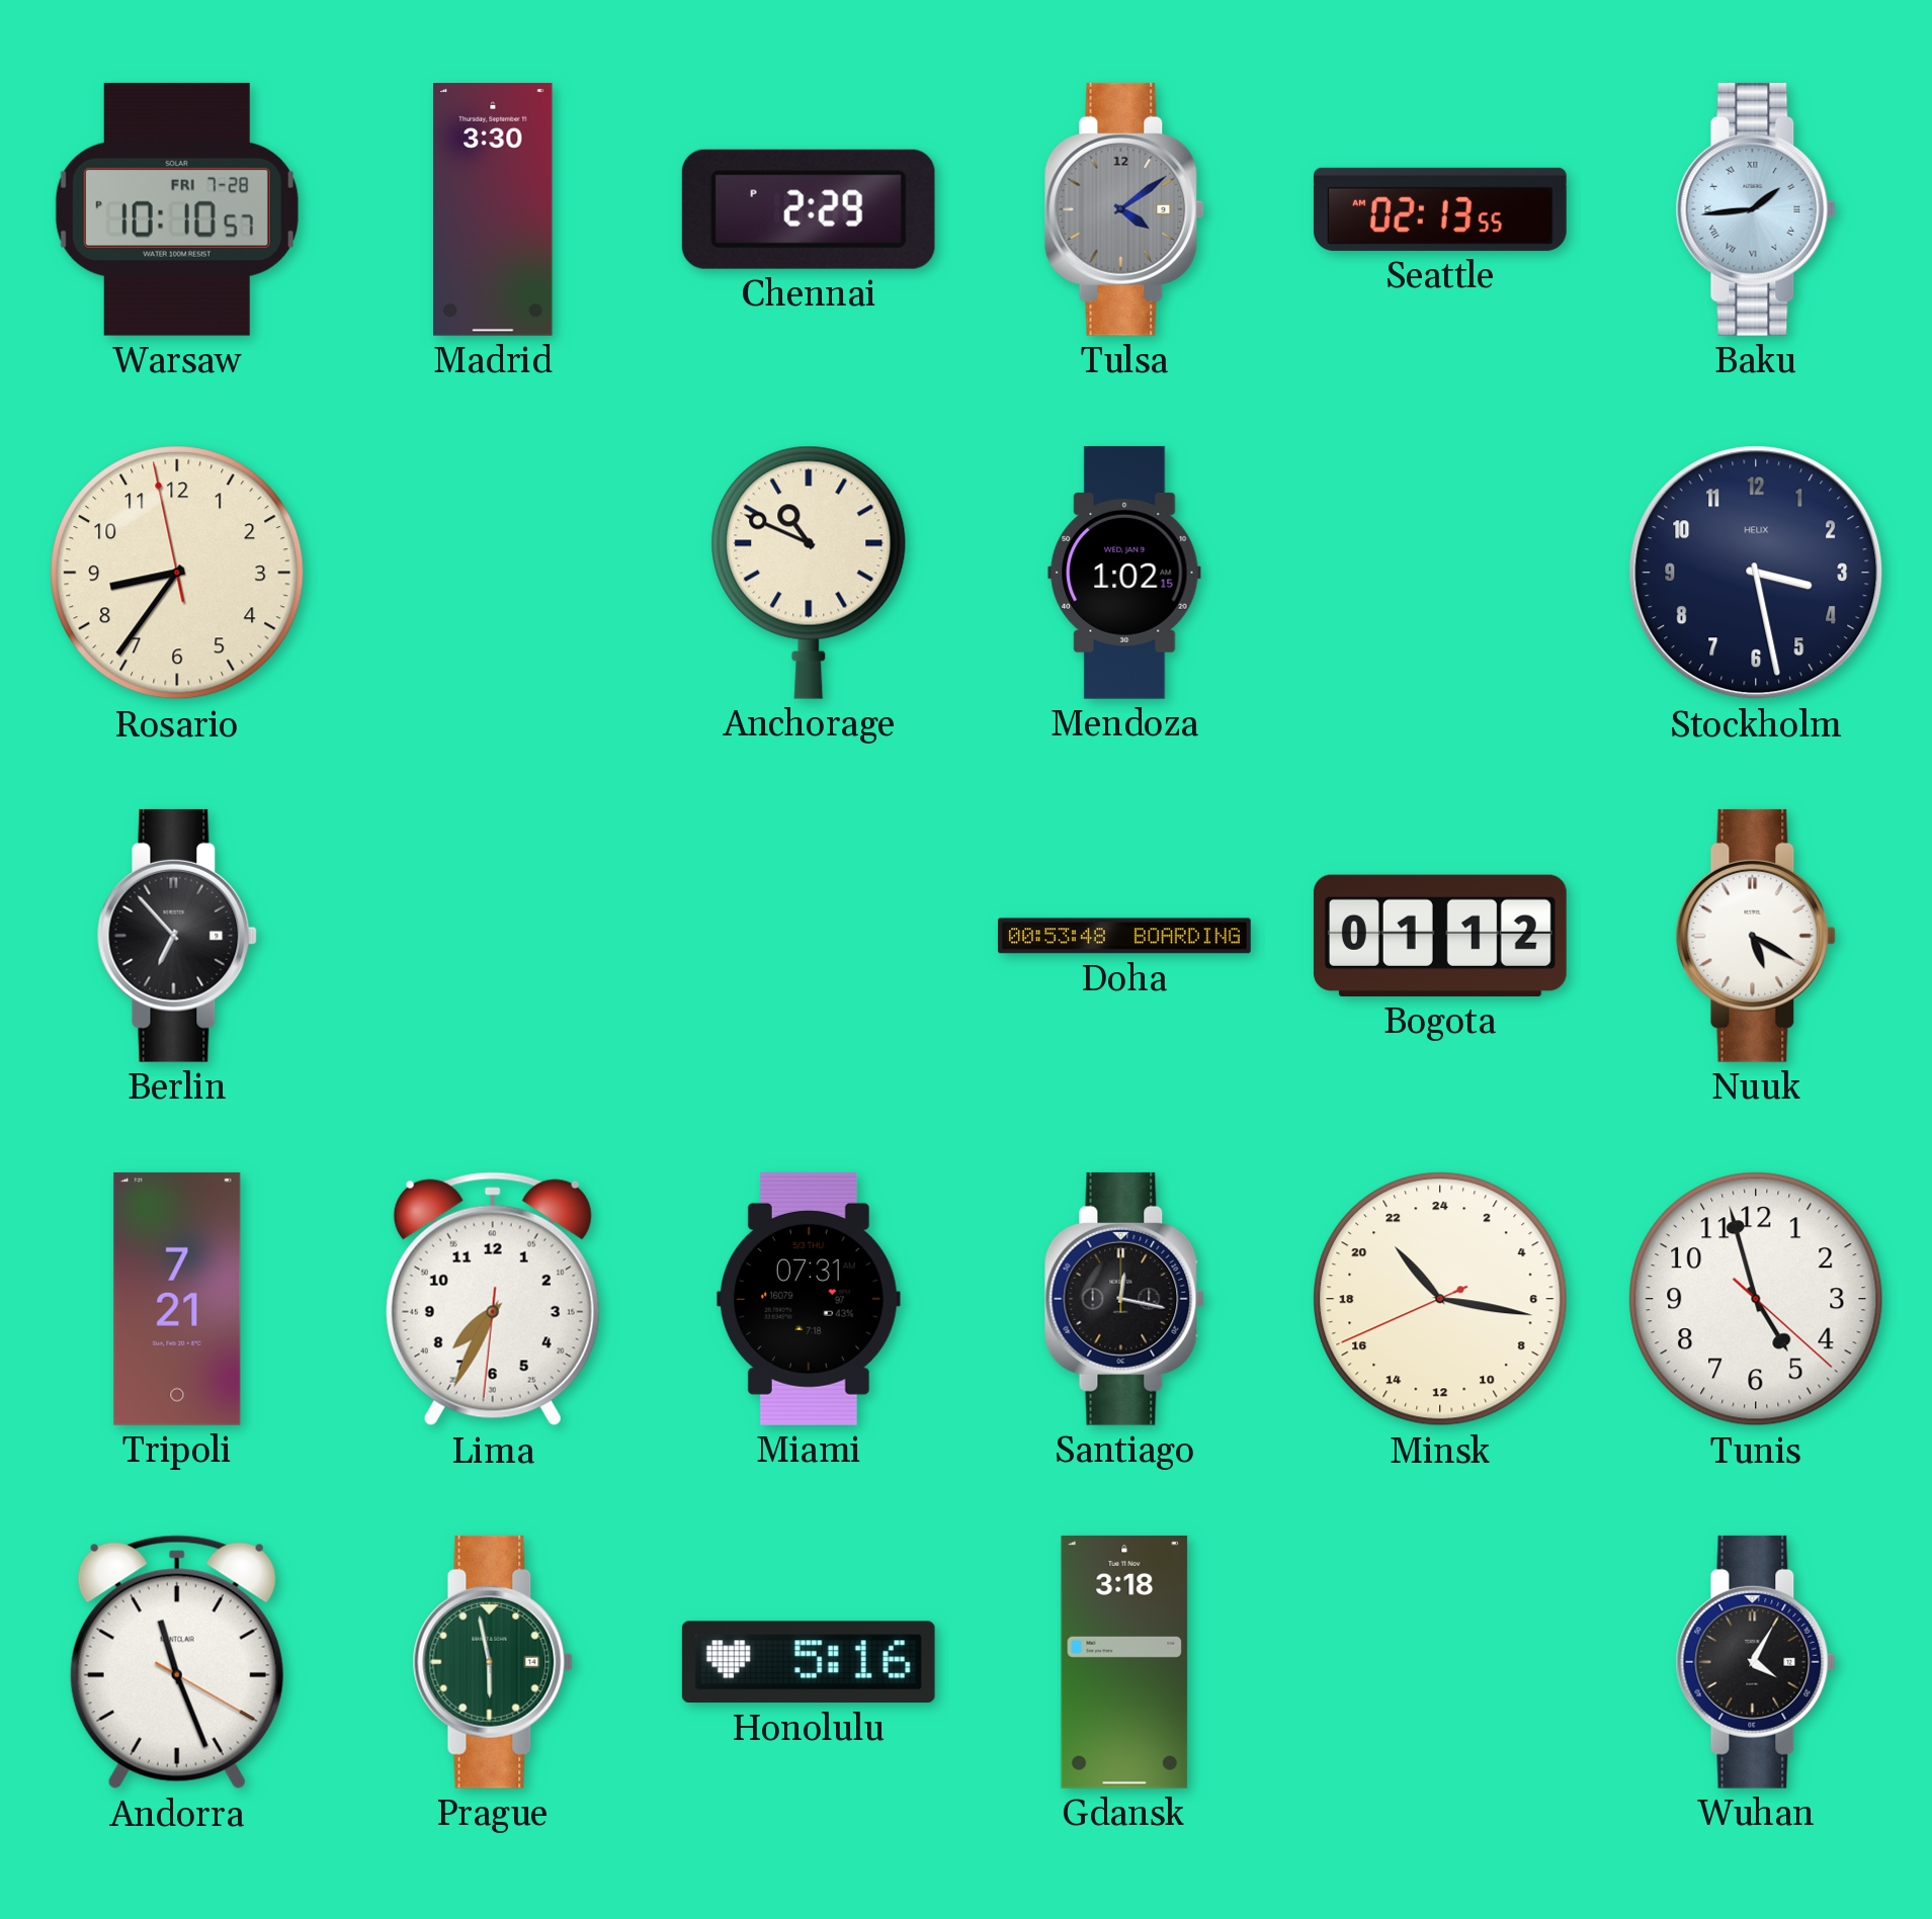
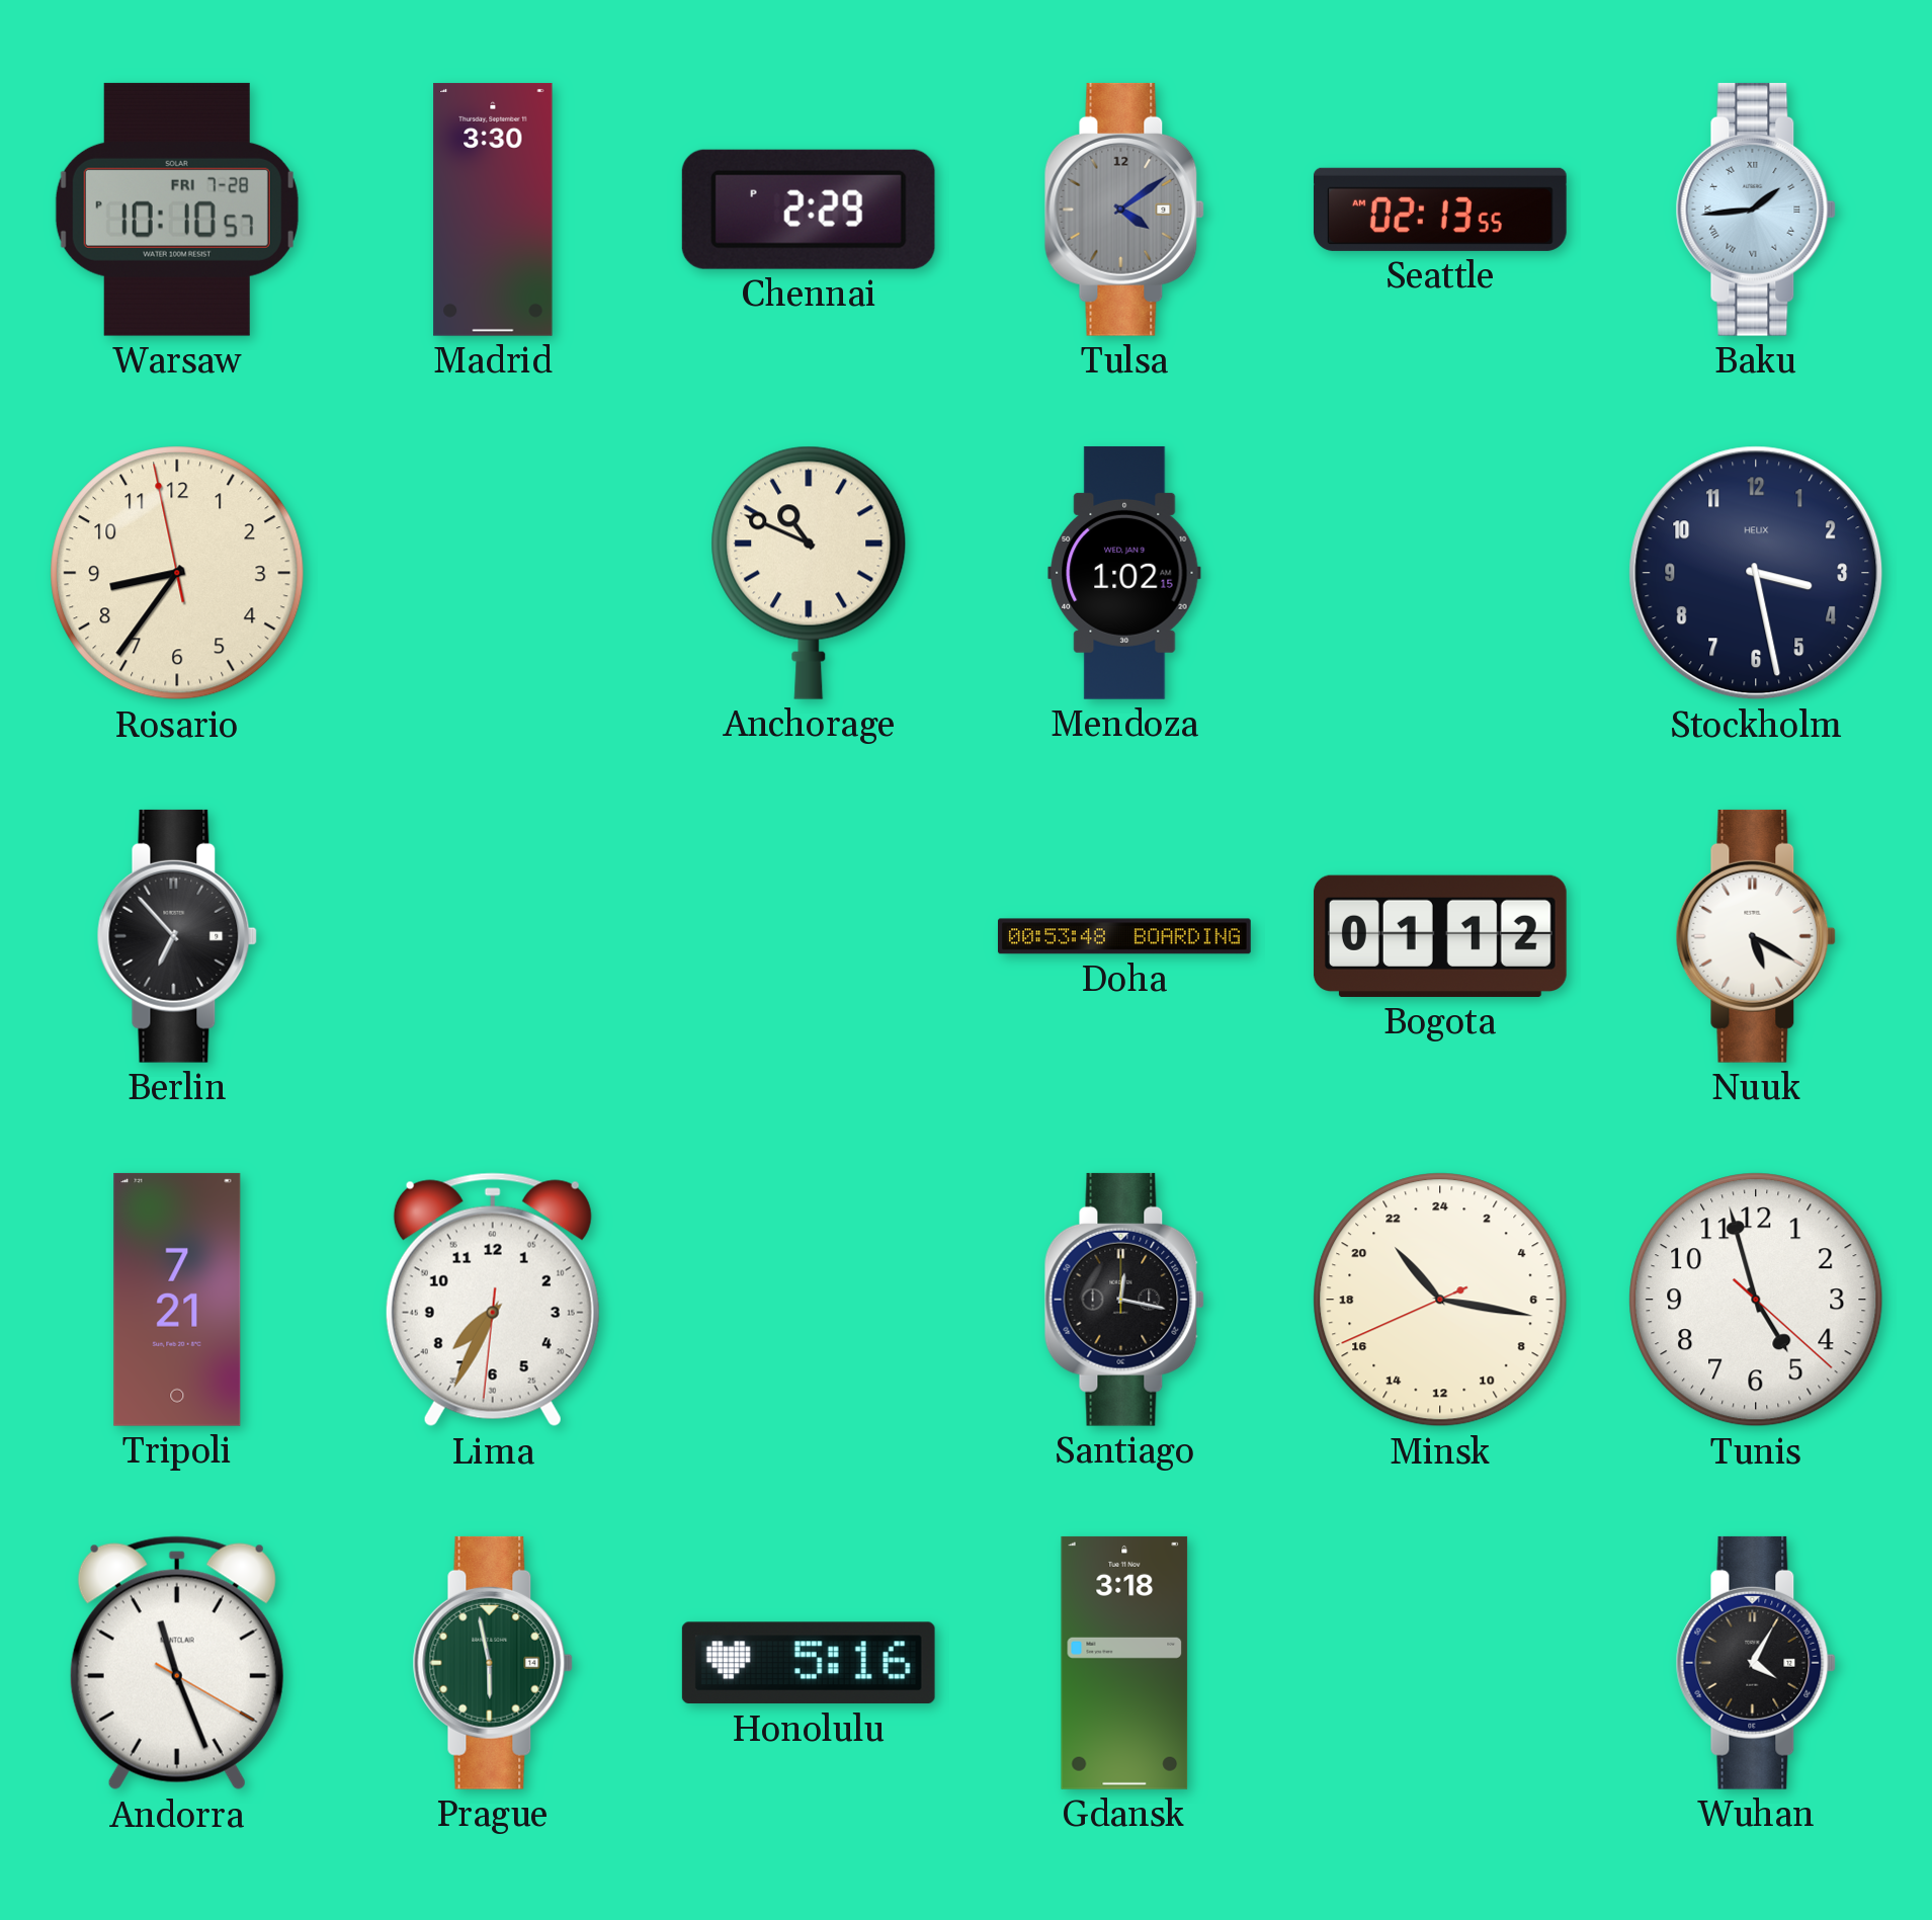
Miami: 07:31 -> none (809, 1299)
